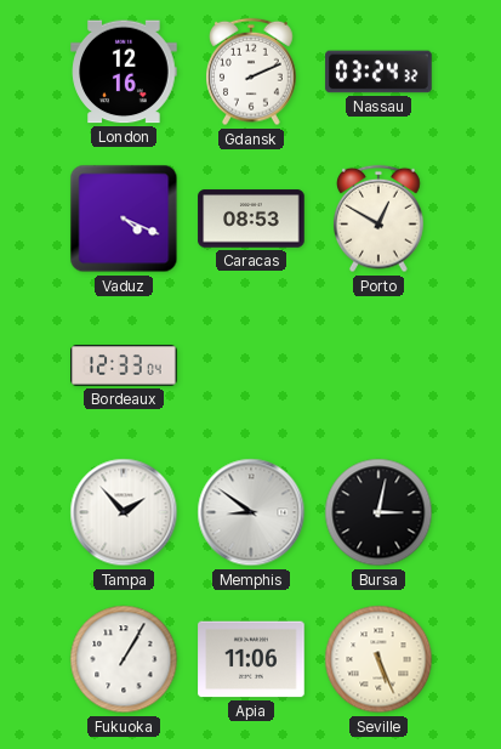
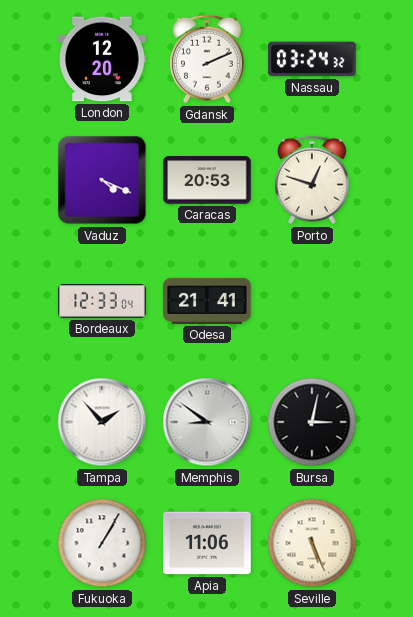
London: 12:16 -> 12:20 (102, 59)
Caracas: 08:53 -> 20:53 (207, 180)
Porto: 12:50 -> 12:48 (313, 180)
Odesa: none -> 21:41 (207, 301)
